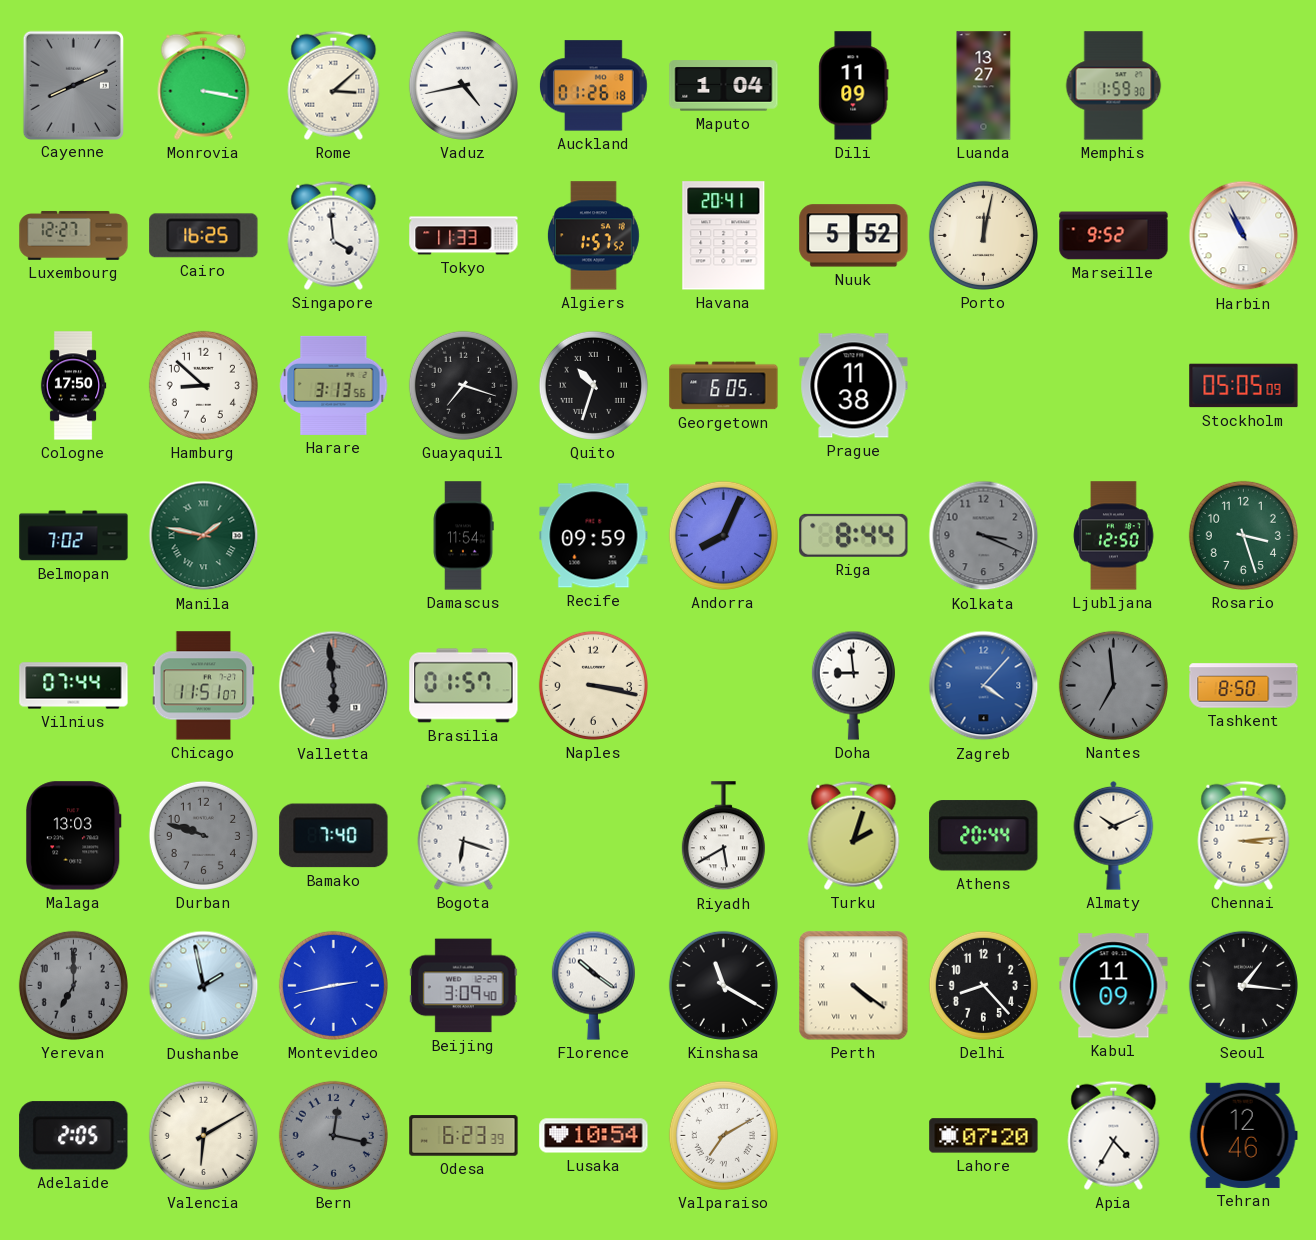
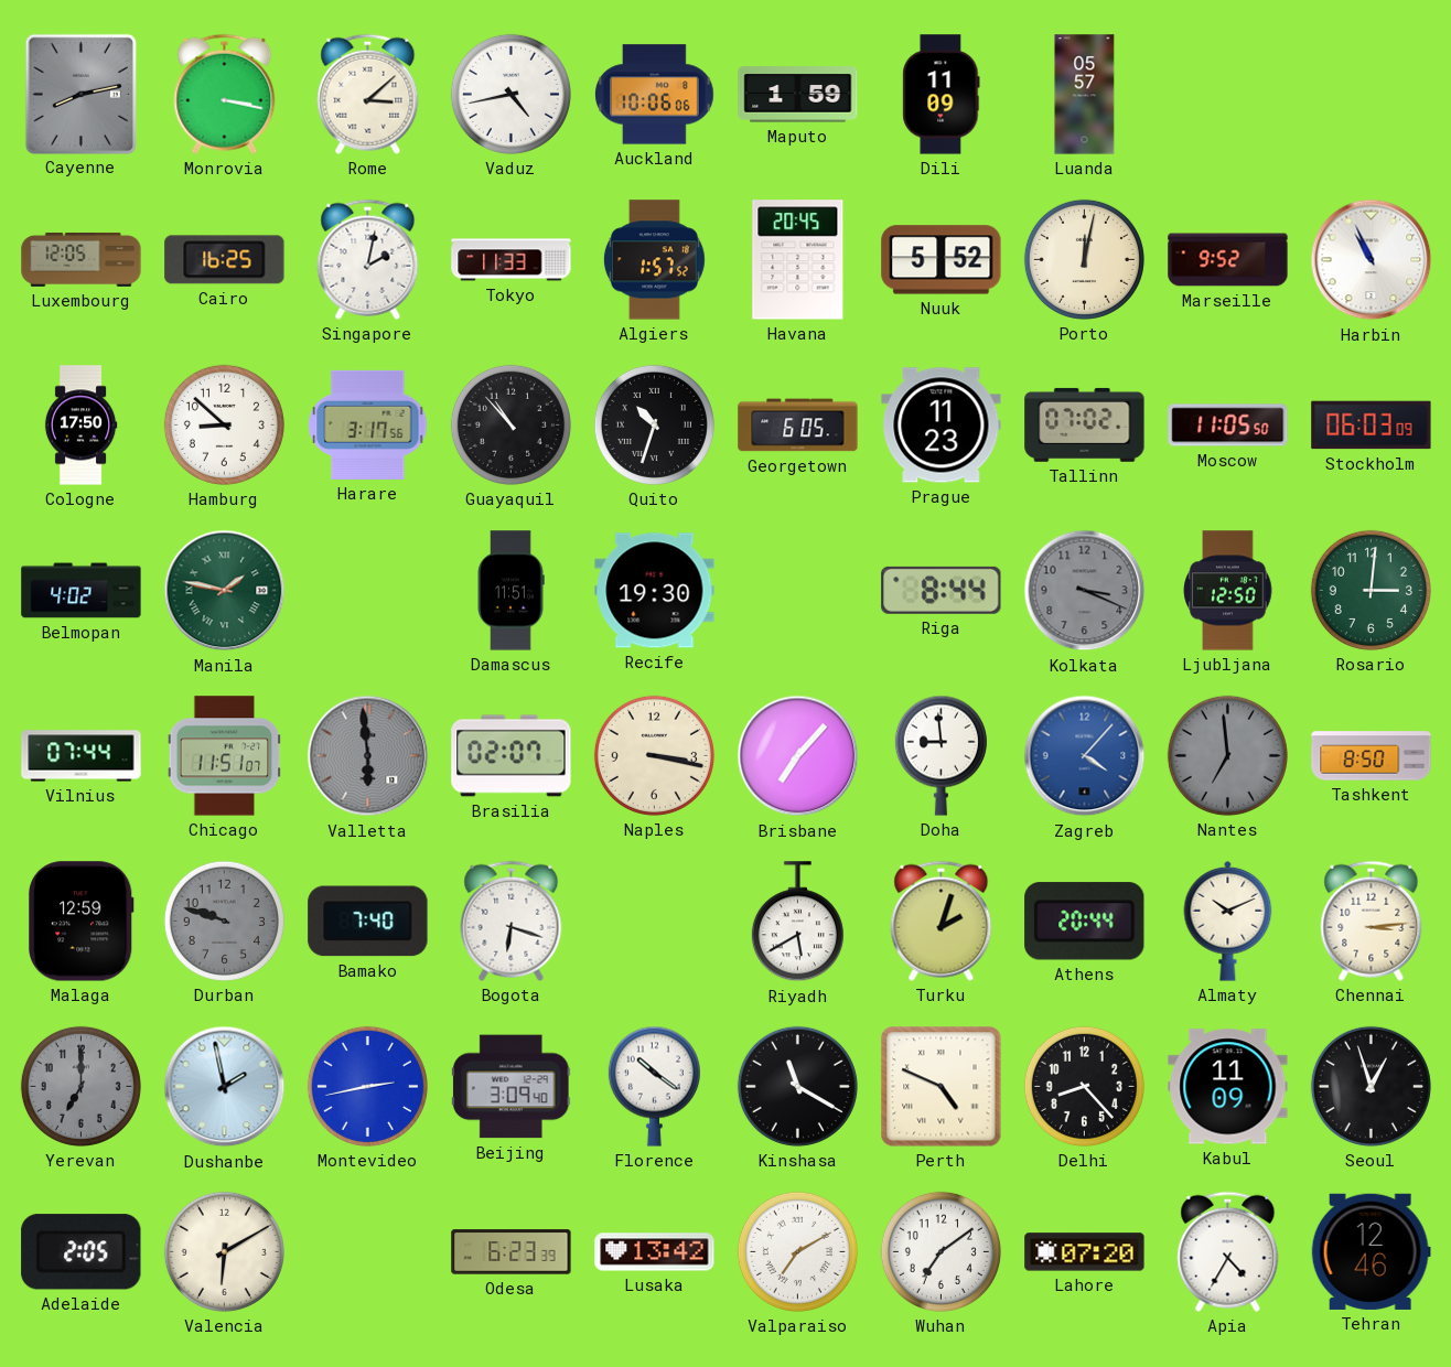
Cayenne: 8:11 -> 8:13 (80, 94)
Auckland: 01:26 -> 10:06 (655, 95)
Maputo: 1:04 -> 1:59 (798, 95)
Luanda: 13:27 -> 05:57 (1085, 95)
Memphis: 1:59 -> none (1114, 86)
Luxembourg: 12:27 -> 12:05 (82, 260)
Singapore: 3:59 -> 2:02 (368, 259)
Havana: 20:41 -> 20:45 (798, 260)
Harare: 3:13 -> 3:17 (368, 424)
Guayaquil: 7:18 -> 10:53 (510, 424)
Prague: 11:38 -> 11:23 (942, 426)
Tallinn: none -> 07:02 (1085, 424)
Moscow: none -> 11:05 (1228, 426)
Stockholm: 05:05 -> 06:03 (1372, 426)
Belmopan: 7:02 -> 4:02 (82, 591)
Damascus: 11:54 -> 11:51 (510, 591)
Recife: 09:59 -> 19:30 (655, 591)
Andorra: 8:04 -> none (723, 535)
Rosario: 3:27 -> 3:01 (1371, 590)
Brasilia: 01:57 -> 02:07 (512, 756)
Brisbane: none -> 7:07 (798, 756)
Malaga: 13:03 -> 12:59 (82, 922)
Perth: 4:21 -> 4:49 (942, 1087)
Seoul: 1:16 -> 12:57 (1371, 1086)
Bern: 12:17 -> none (333, 1135)
Lusaka: 10:54 -> 13:42 (655, 1252)
Wuhan: none -> 7:09 (941, 1251)
